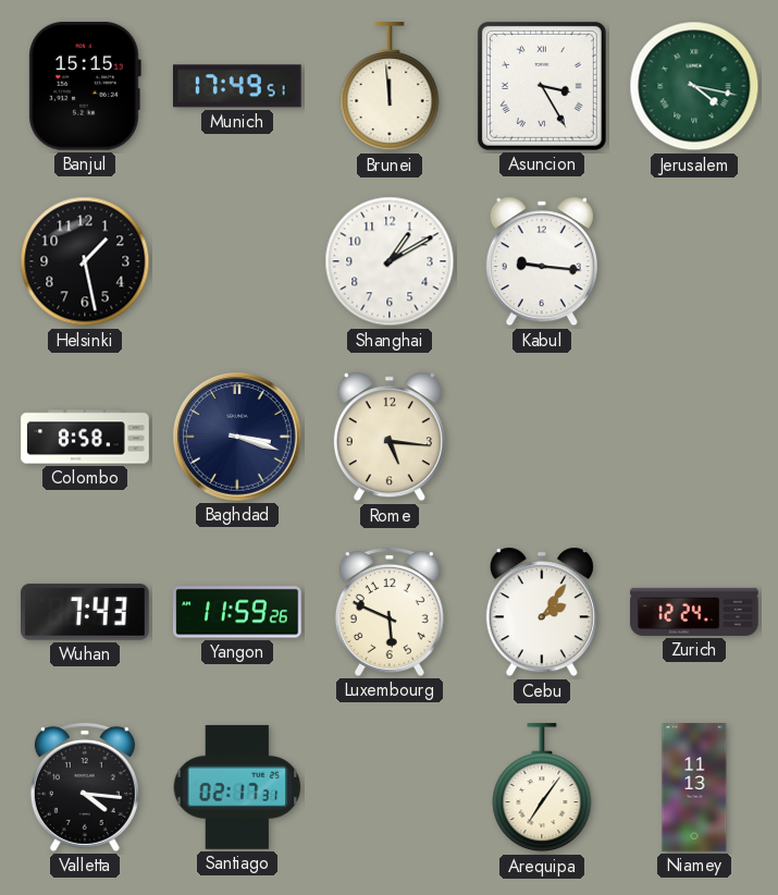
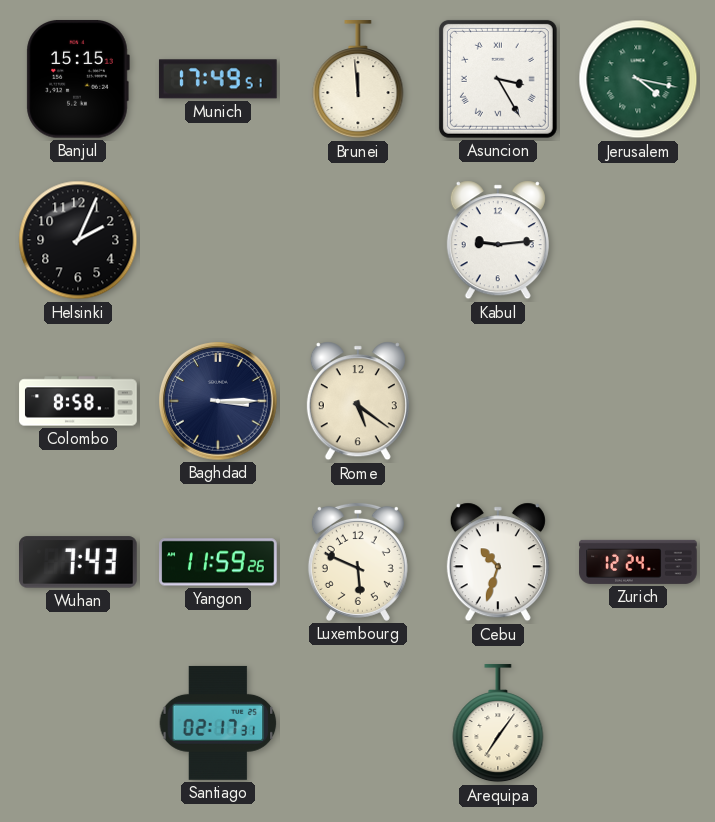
Helsinki: 1:28 -> 2:04 (78, 240)
Shanghai: 1:10 -> none (390, 261)
Kabul: 9:16 -> 9:14 (498, 240)
Baghdad: 3:18 -> 3:15 (219, 402)
Rome: 5:16 -> 5:21 (358, 401)
Cebu: 2:06 -> 10:33 (498, 562)
Valletta: 4:16 -> none (85, 787)
Niamey: 11:13 -> none (694, 787)
